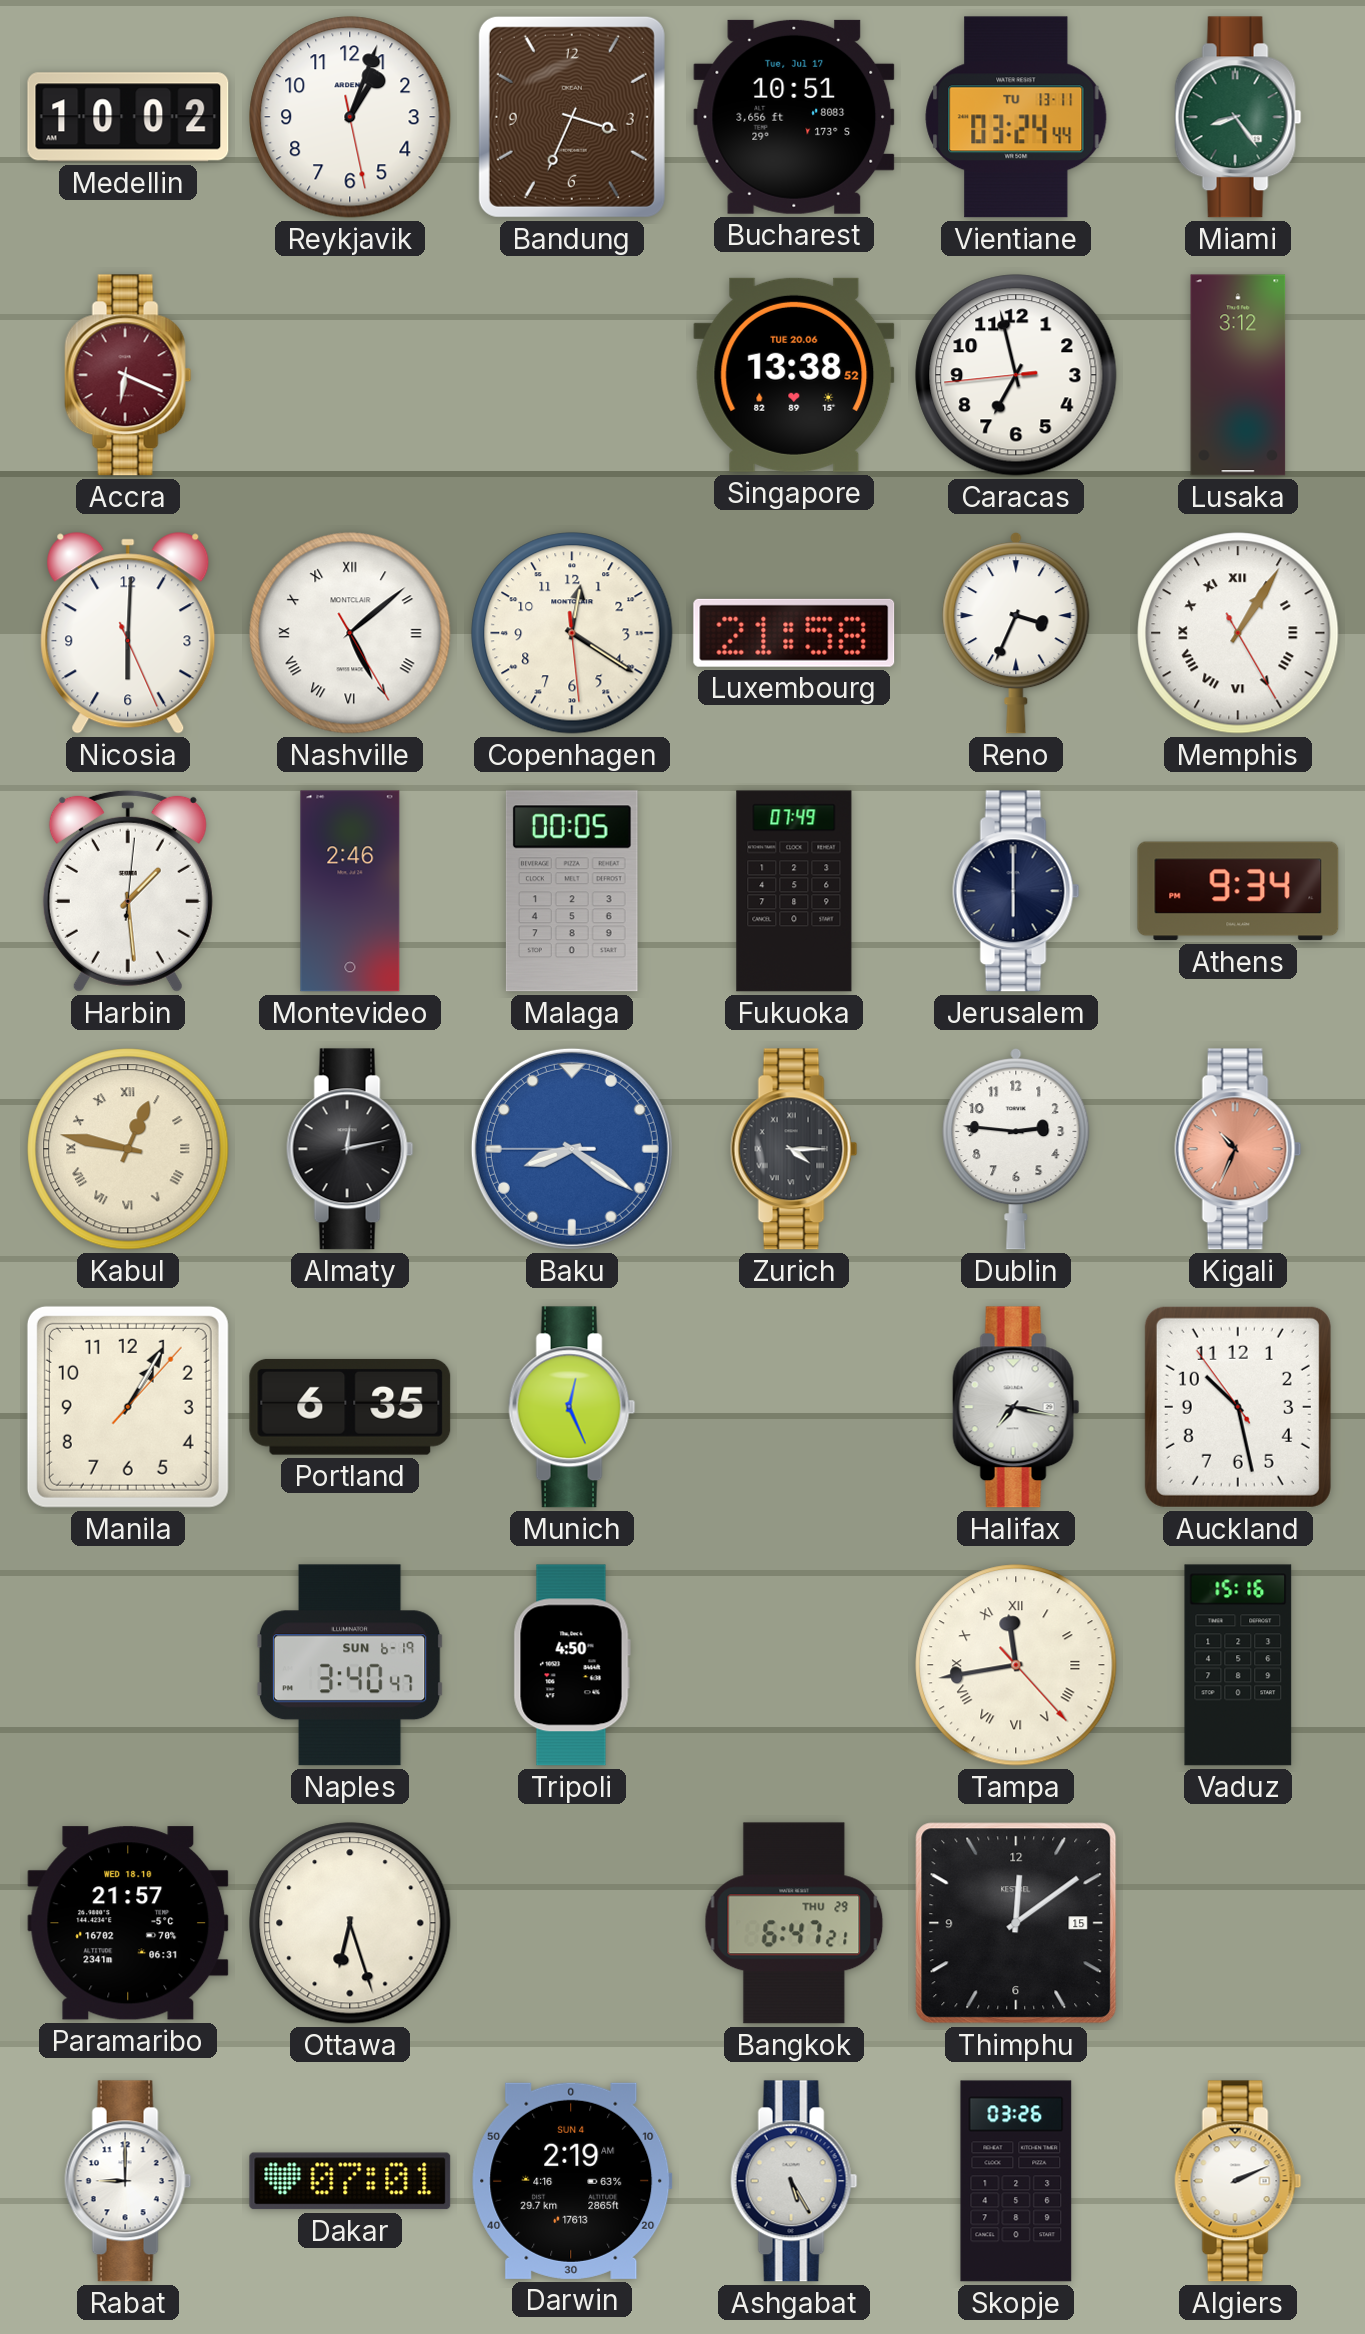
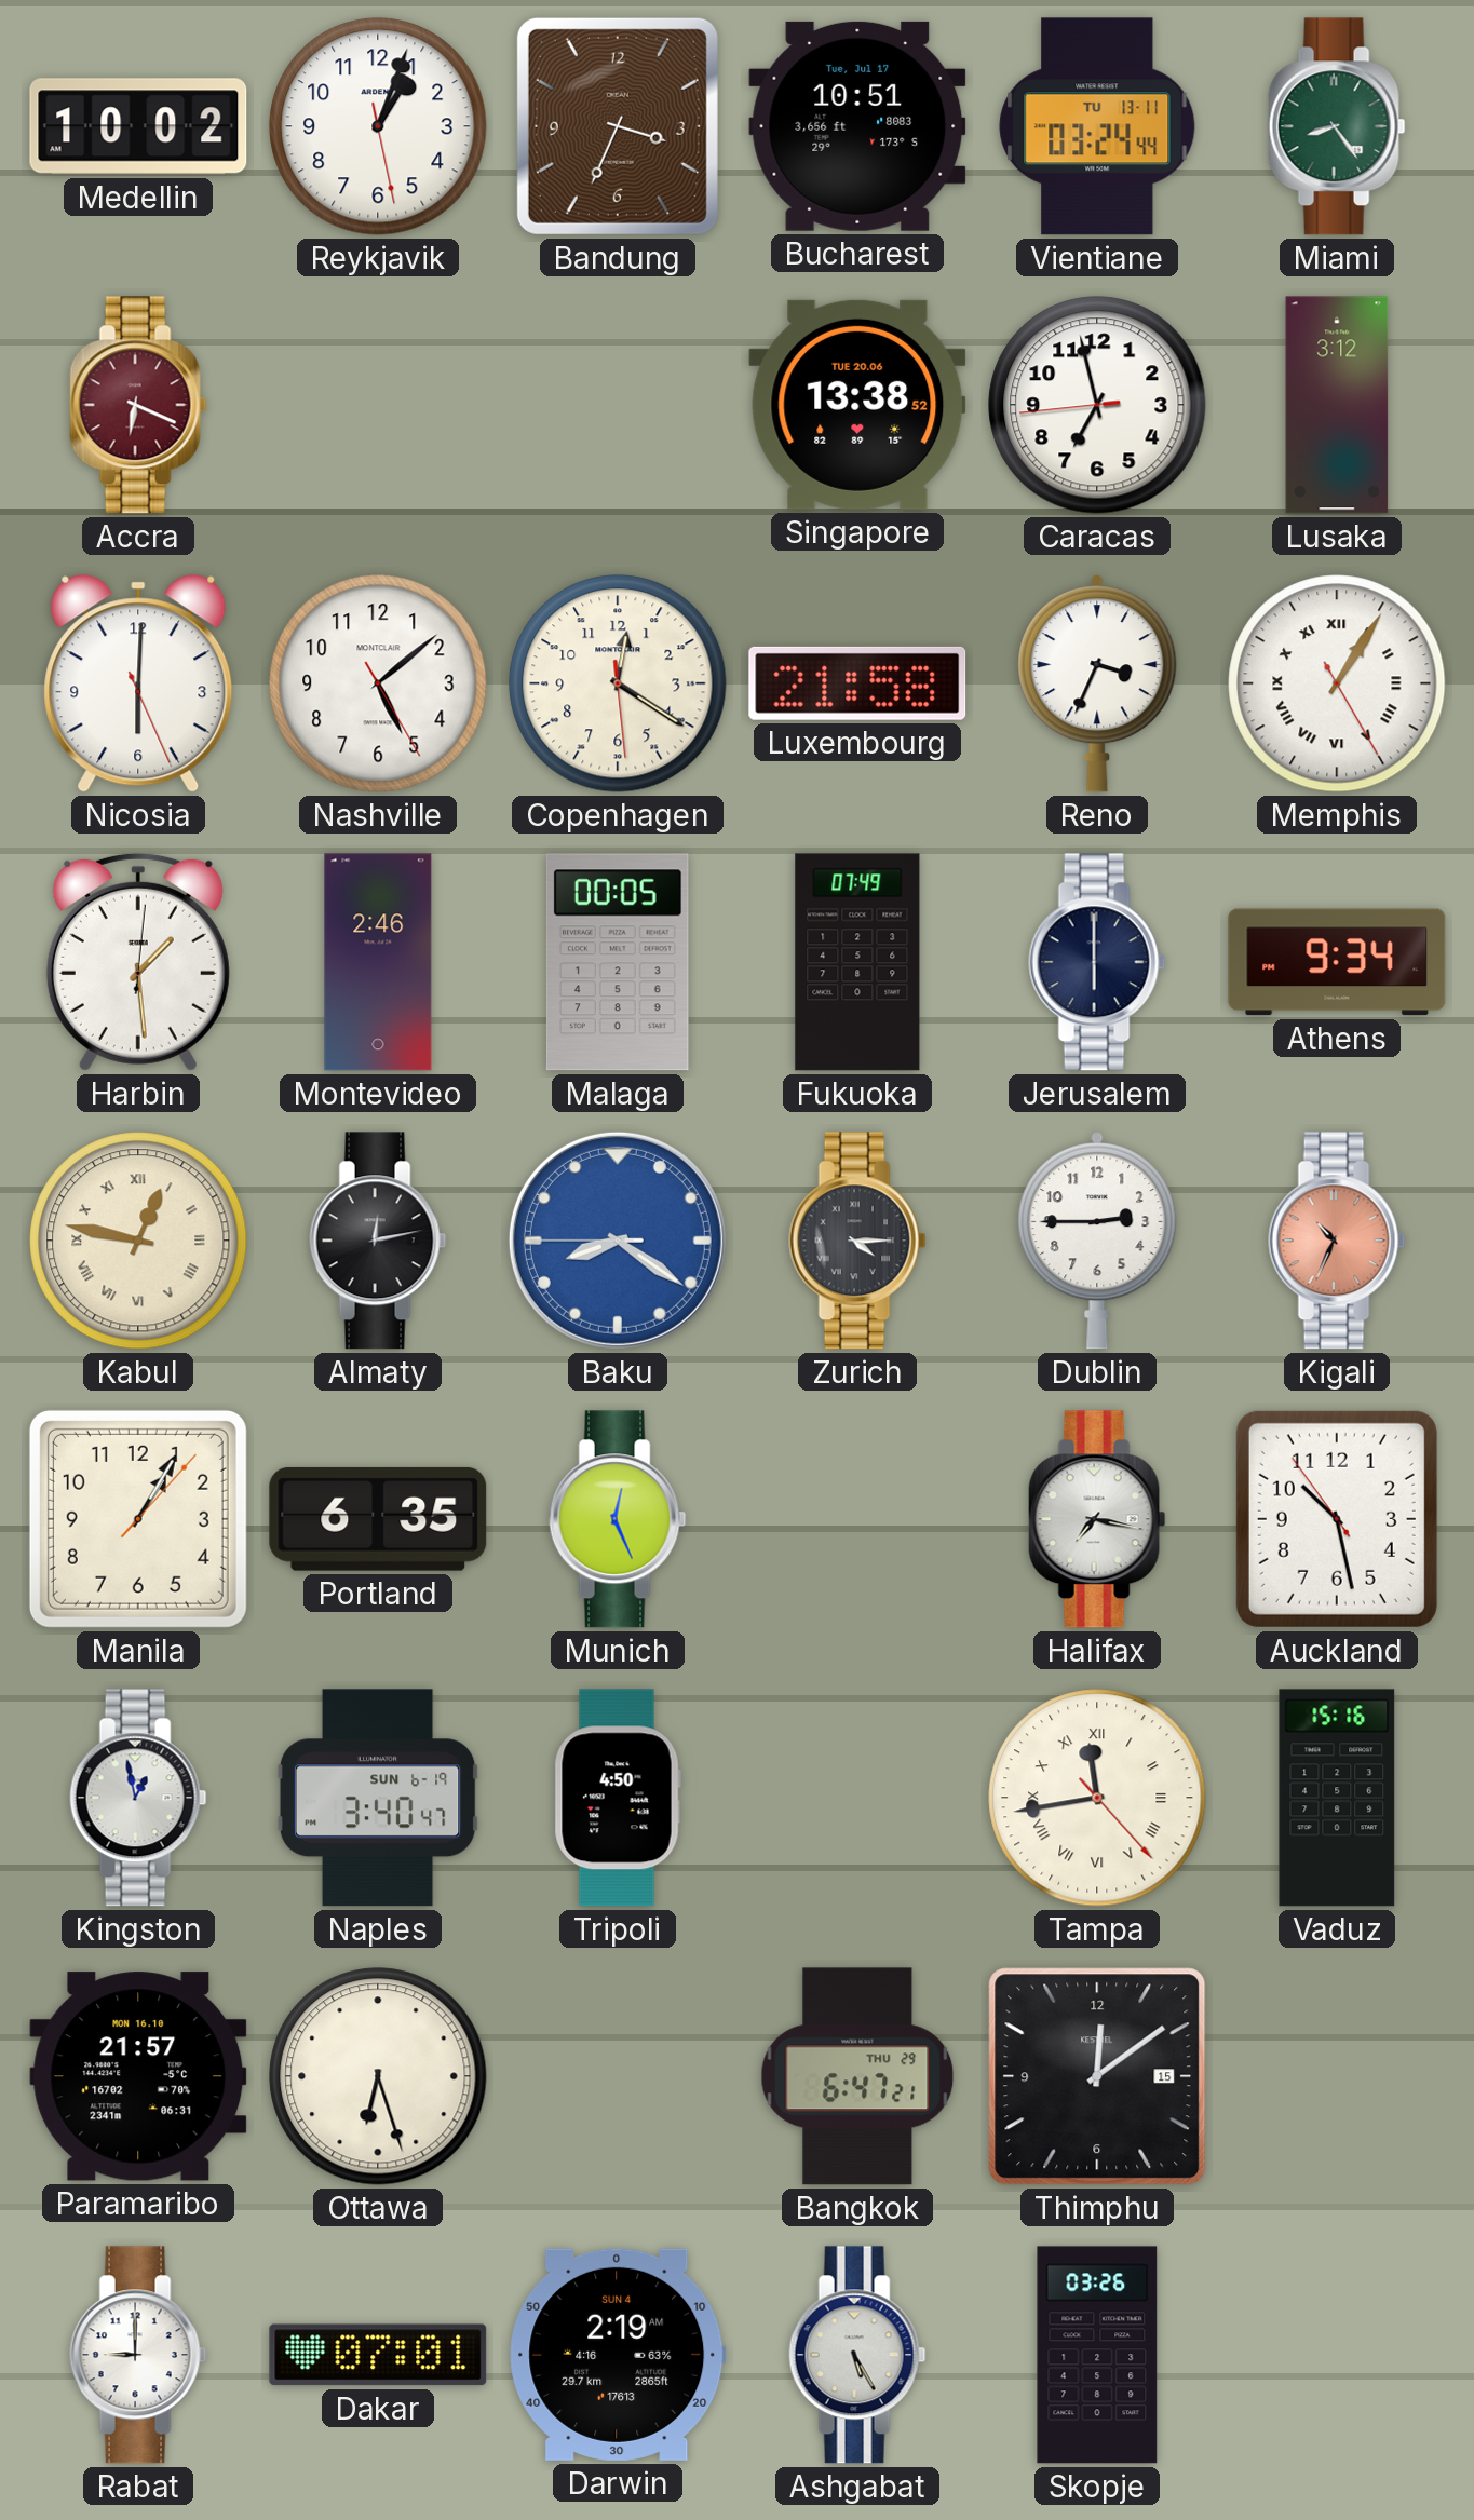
Nashville numerals: Roman -> Arabic (378, 683)
Dublin: 2:46 -> 2:45 (1097, 1242)
Kingston: none -> 12:58 (138, 1798)
Paramaribo date: WED 18.10 -> MON 16.10 (138, 2076)
Algiers: 2:11 -> none (1238, 2181)
